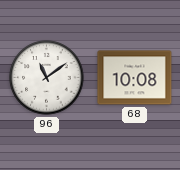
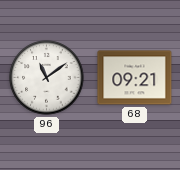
68: 10:08 -> 09:21 (135, 78)
